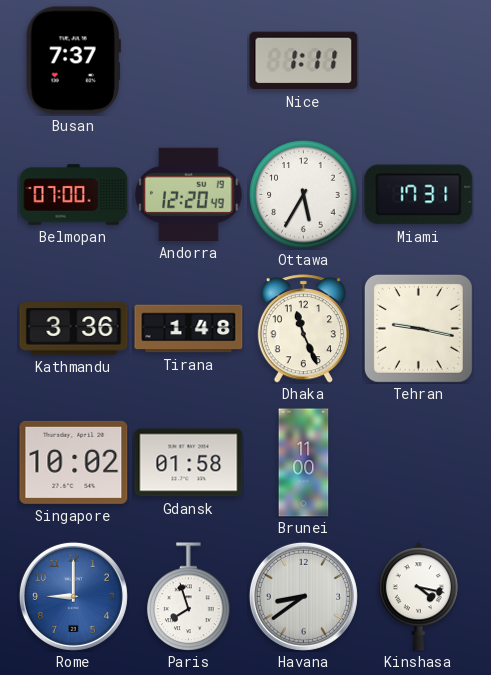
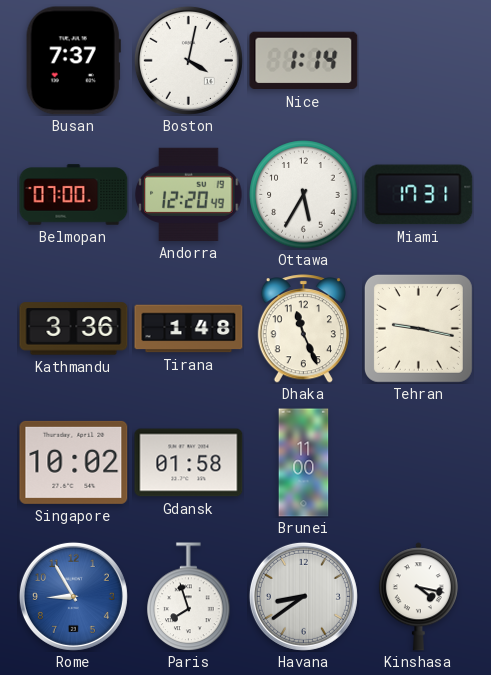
Boston: none -> 4:02 (188, 60)
Nice: 1:11 -> 1:14 (304, 61)
Rome: 9:00 -> 8:55 (73, 596)
